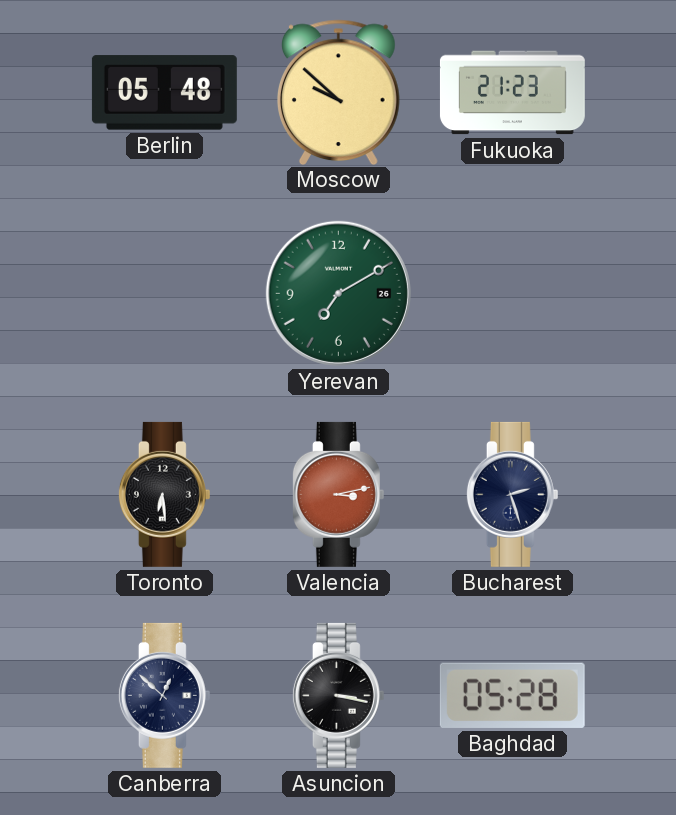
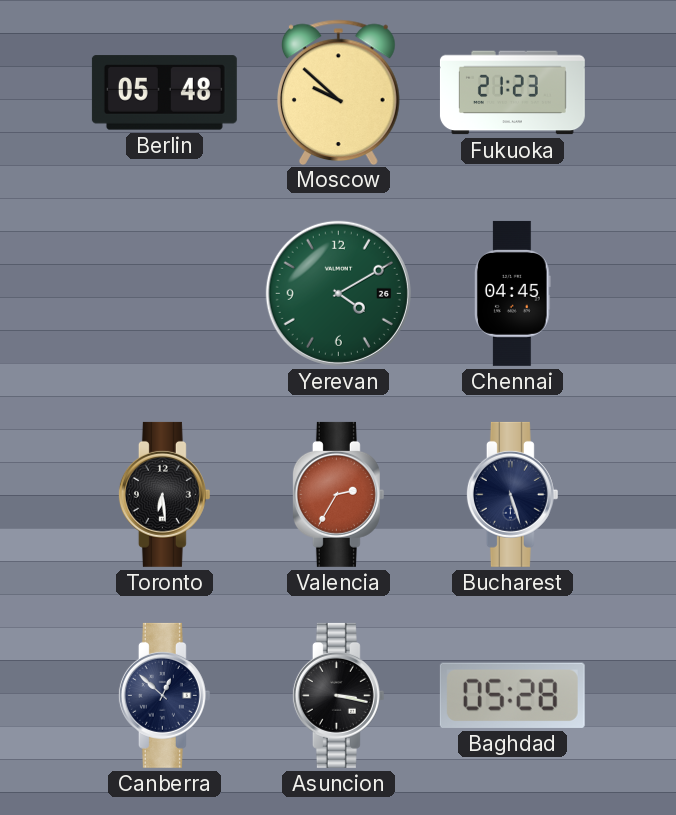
Yerevan: 7:10 -> 4:10 (338, 293)
Chennai: none -> 04:45 (512, 293)
Valencia: 3:13 -> 2:35 (338, 494)
Bucharest: 2:27 -> 5:27 (512, 494)
